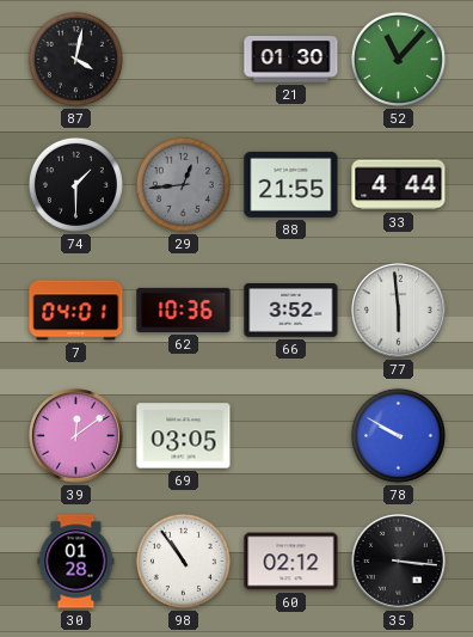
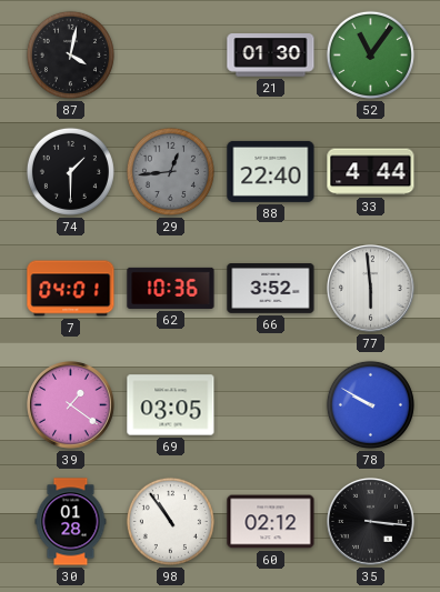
52: 11:07 -> 11:06 (370, 54)
88: 21:55 -> 22:40 (271, 171)
39: 12:09 -> 1:21 (71, 405)
